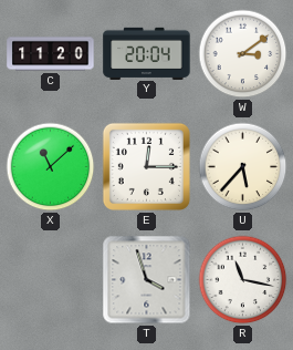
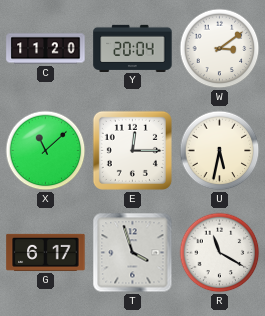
U: 5:37 -> 5:32 (220, 151)
G: none -> 6:17 (46, 252)
R: 11:17 -> 11:20 (220, 253)
